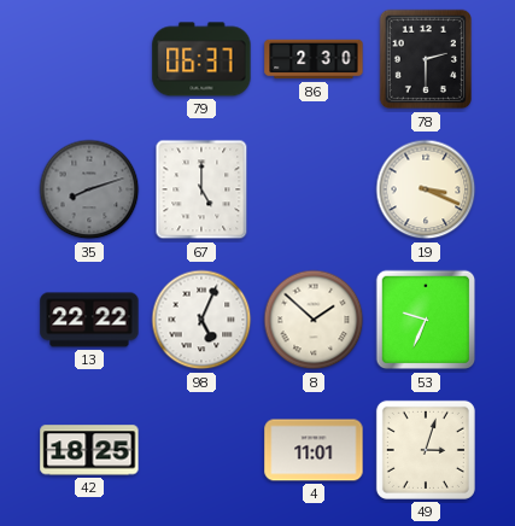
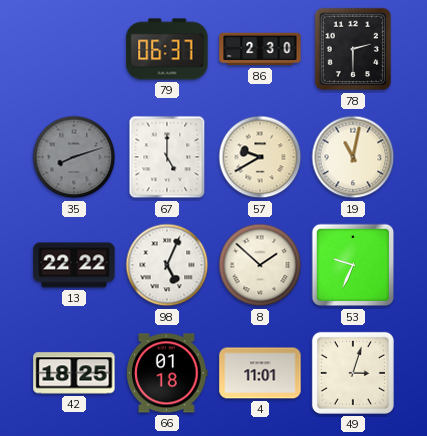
57: none -> 9:40 (260, 157)
19: 3:19 -> 11:02 (353, 157)
66: none -> 01:18 (167, 373)
